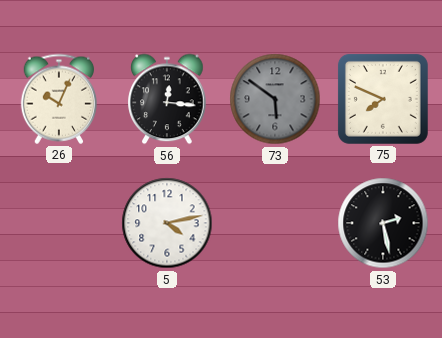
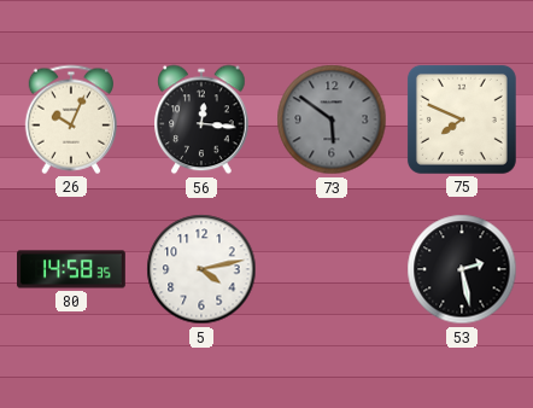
80: none -> 14:58 (71, 269)
